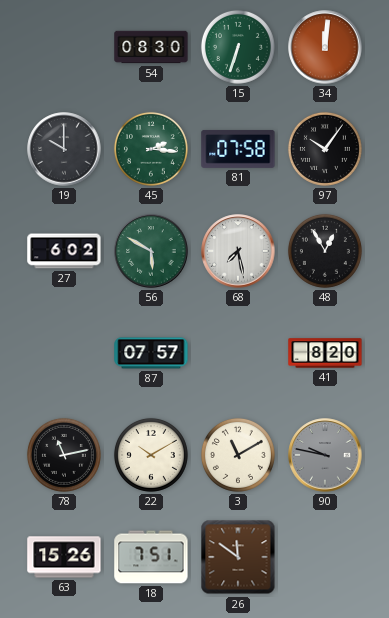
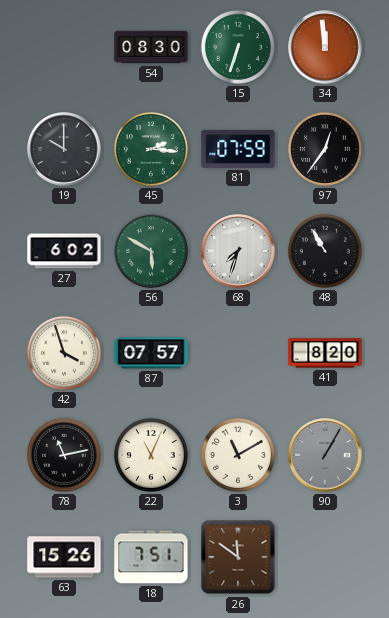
34: 12:01 -> 11:59 (325, 47)
81: 07:58 -> 07:59 (238, 149)
97: 10:06 -> 12:36 (325, 149)
68: 7:28 -> 7:33 (238, 251)
48: 12:55 -> 10:55 (325, 251)
42: none -> 3:57 (64, 353)
22: 10:10 -> 11:04 (151, 455)
90: 9:47 -> 1:05 (325, 455)
